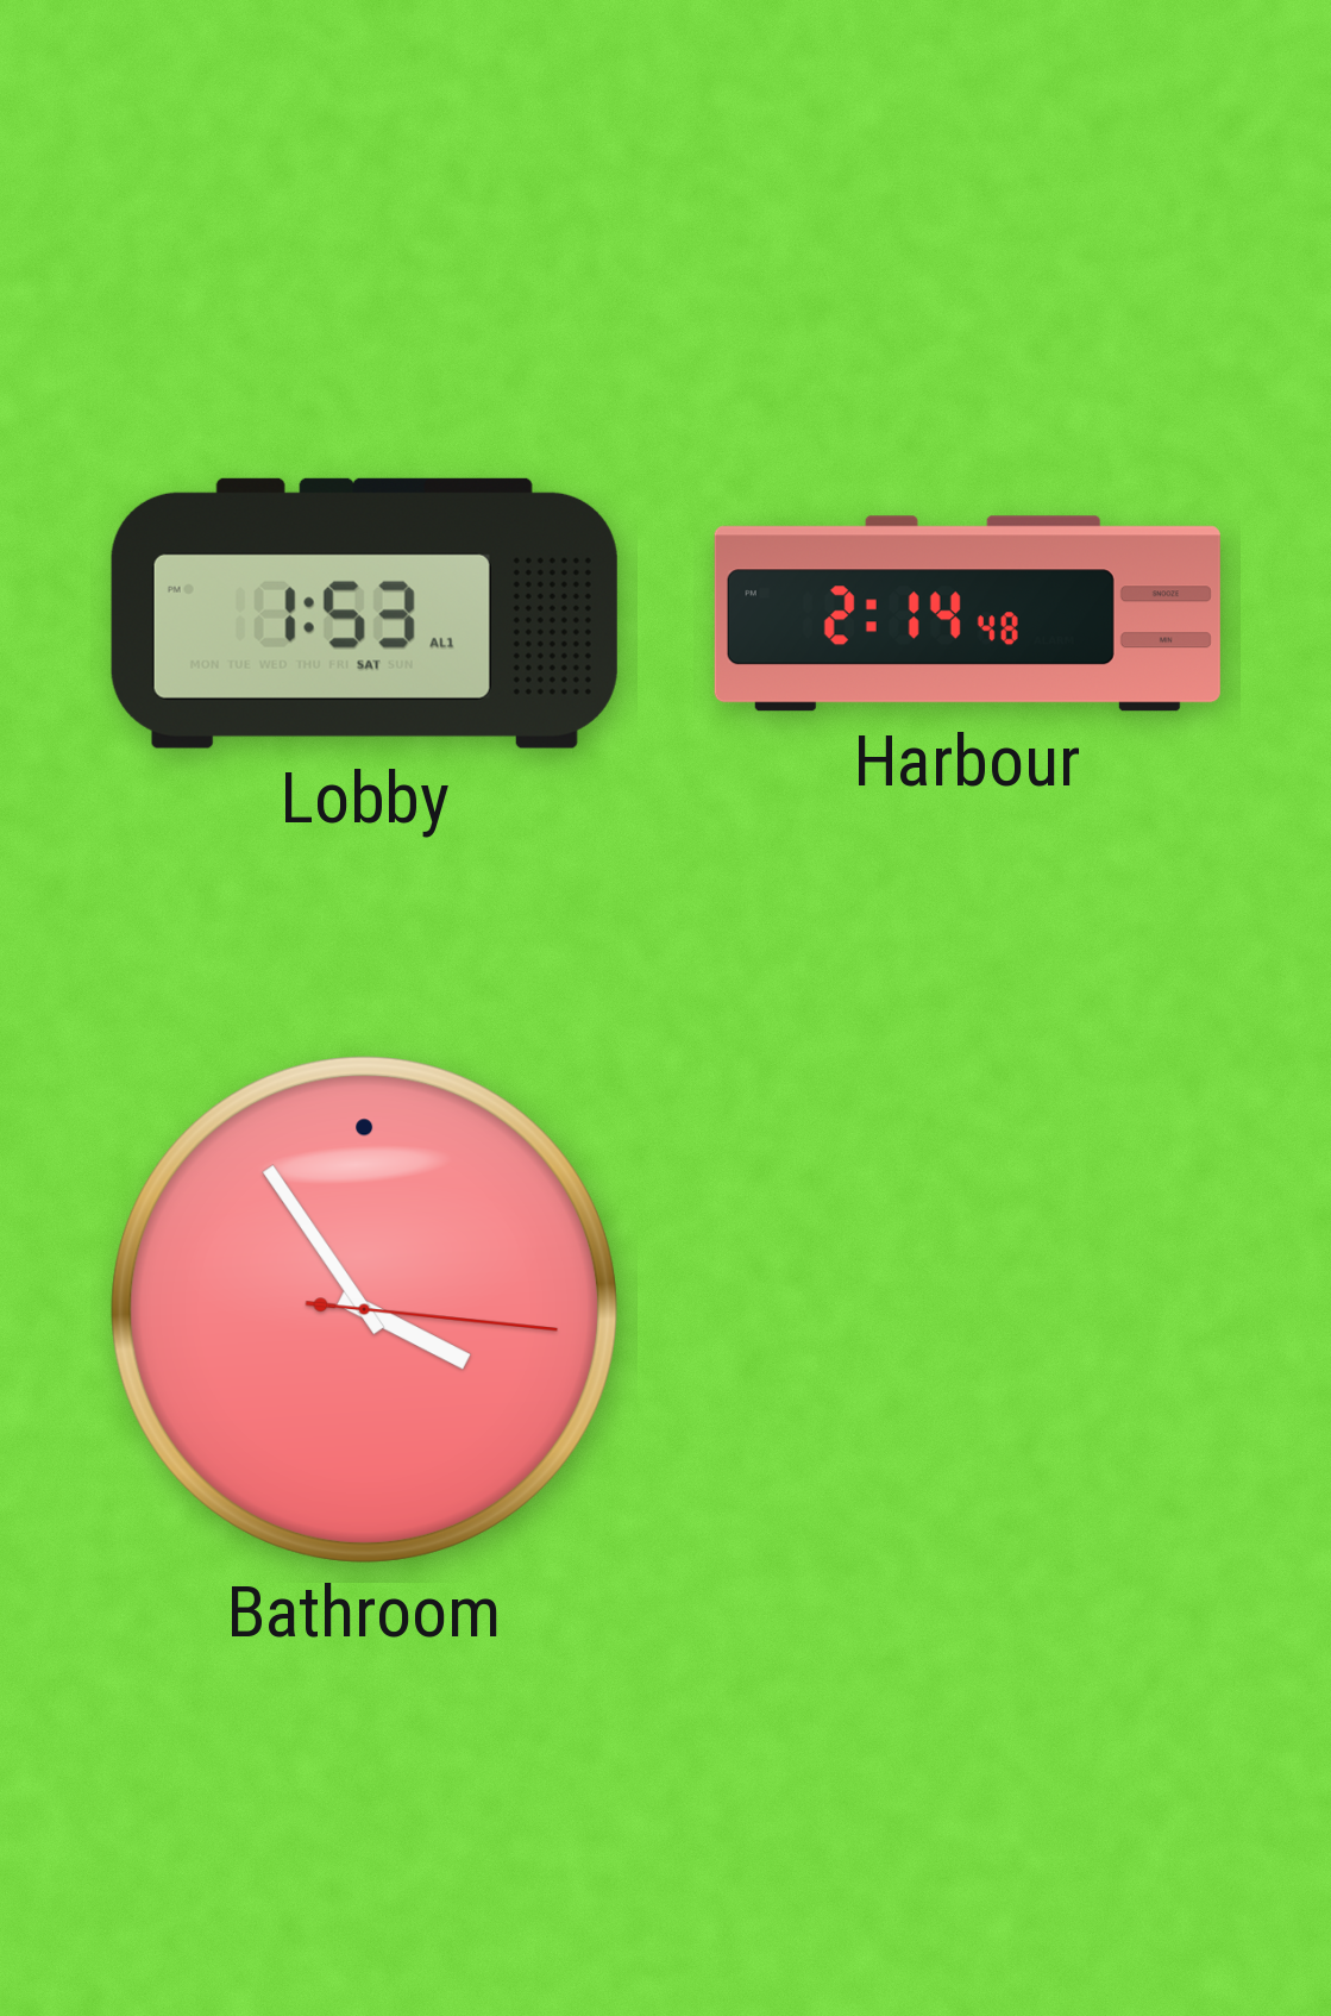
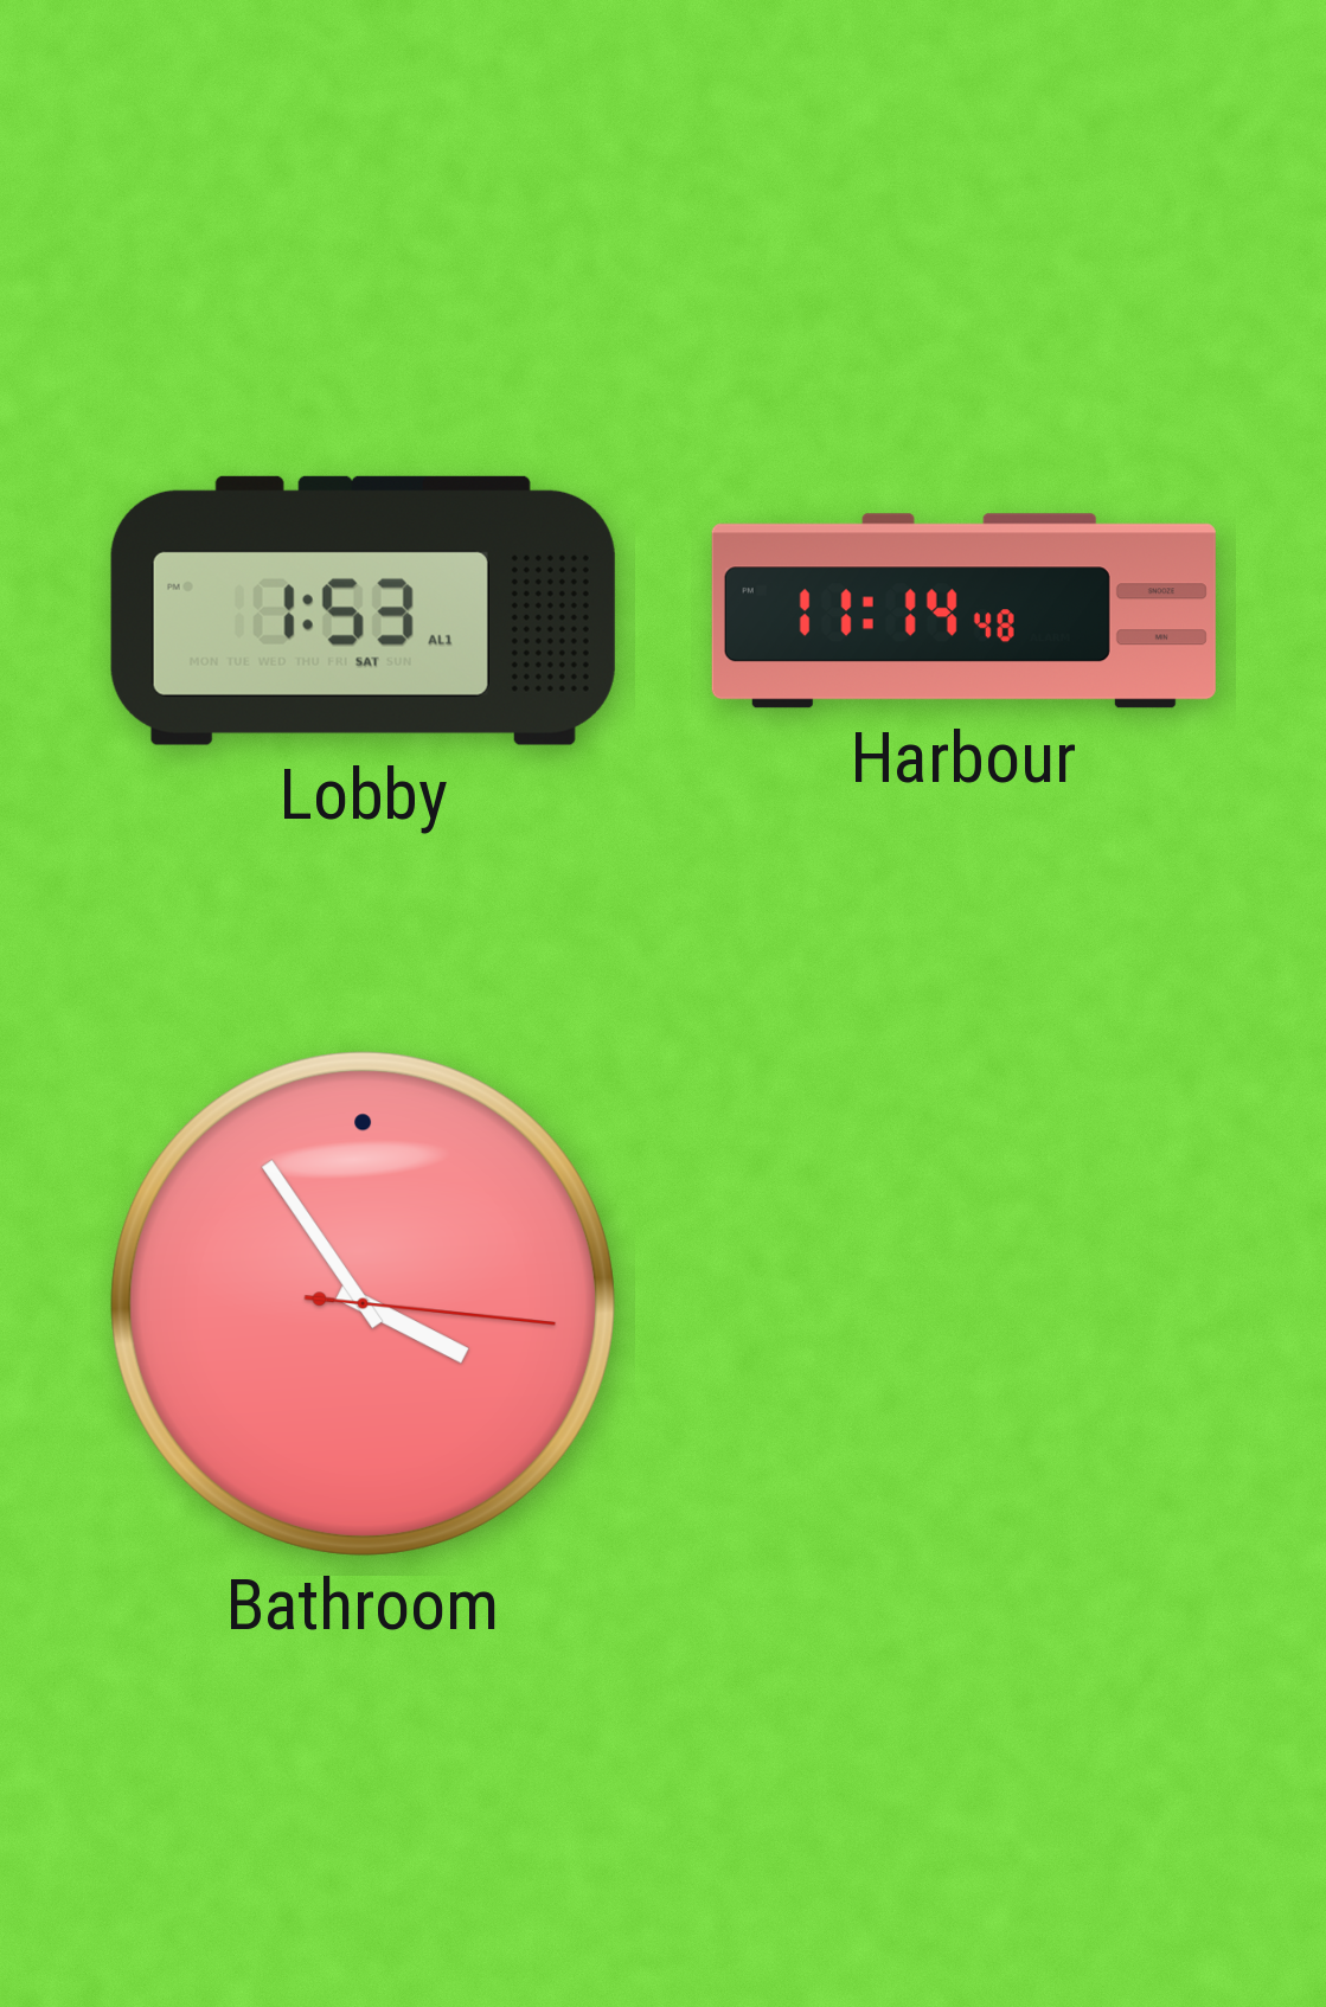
Harbour: 2:14 -> 11:14 (963, 611)
